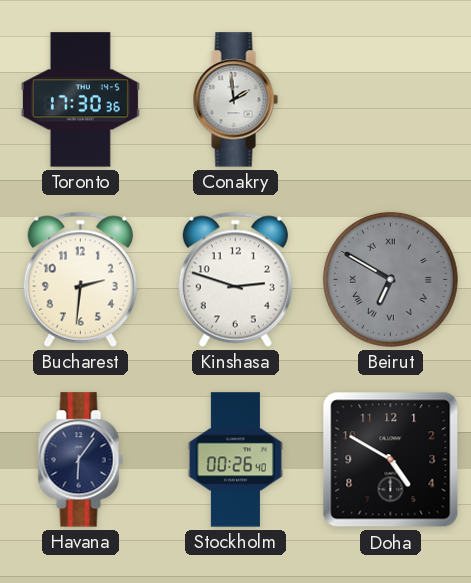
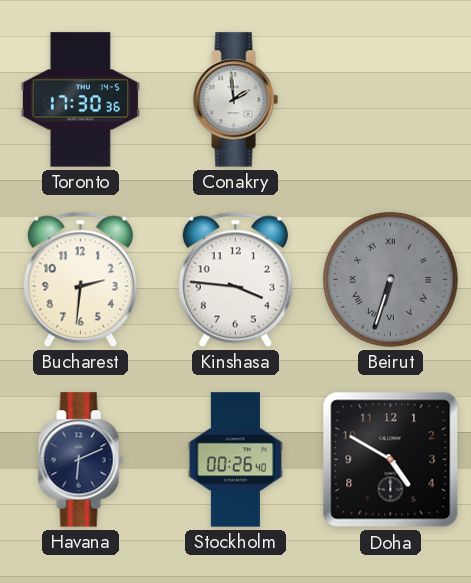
Kinshasa: 2:48 -> 3:46 (235, 279)
Beirut: 6:50 -> 6:33 (390, 279)
Havana: 6:06 -> 6:11 (80, 460)
